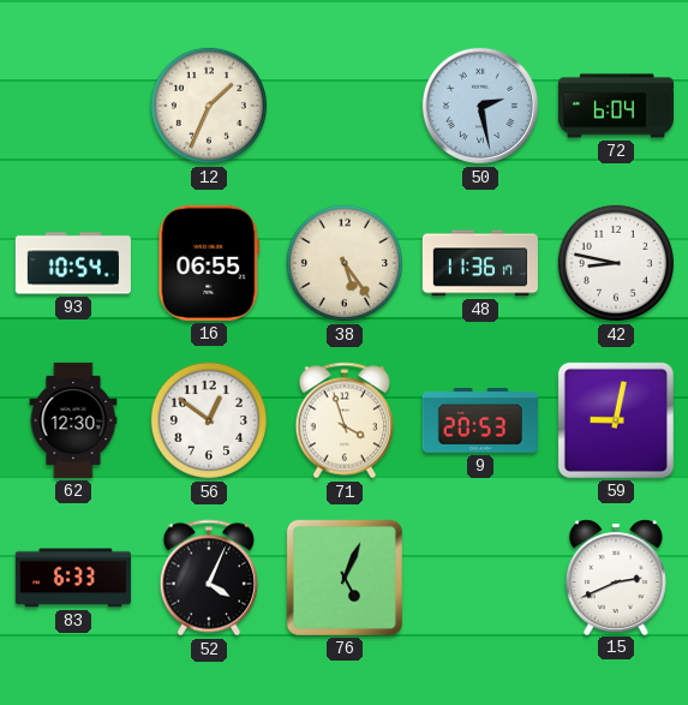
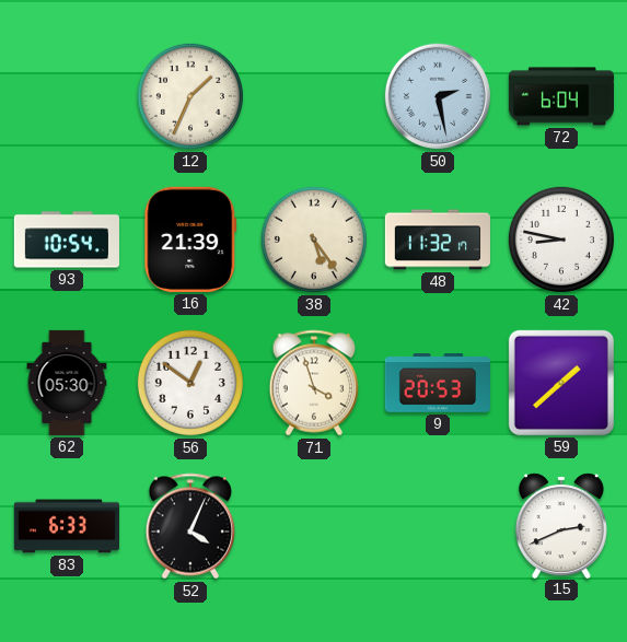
16: 06:55 -> 21:39 (190, 240)
48: 11:36 -> 11:32 (438, 240)
62: 12:30 -> 05:30 (67, 383)
59: 9:02 -> 1:38 (561, 383)
76: 5:04 -> none (345, 578)
